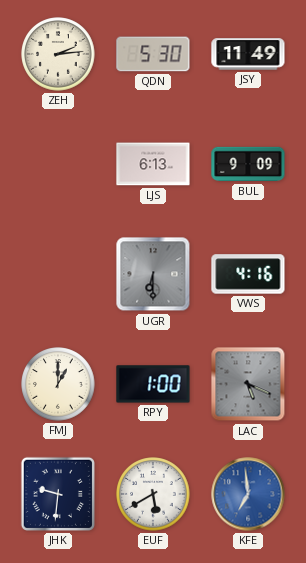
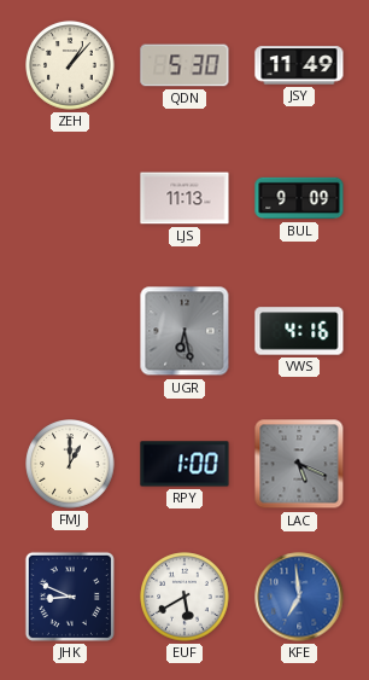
ZEH: 2:14 -> 1:07 (70, 65)
LJS: 6:13 -> 11:13 (184, 198)
UGR: 6:30 -> 6:28 (184, 331)
JHK: 9:31 -> 8:49 (70, 597)
